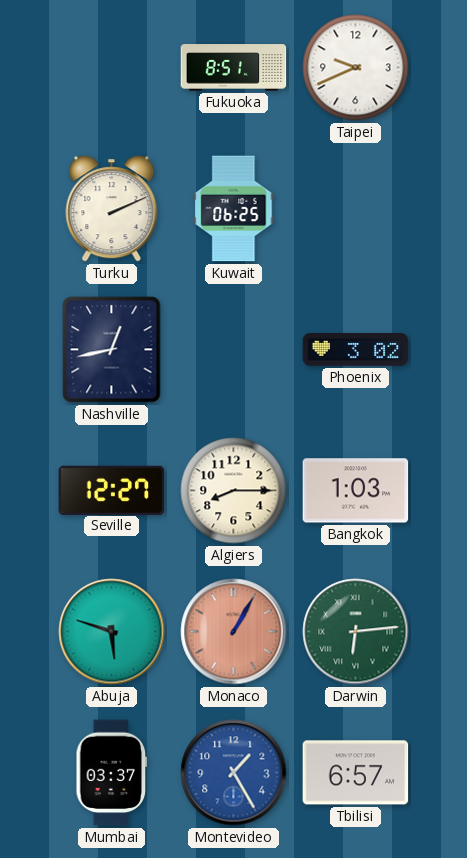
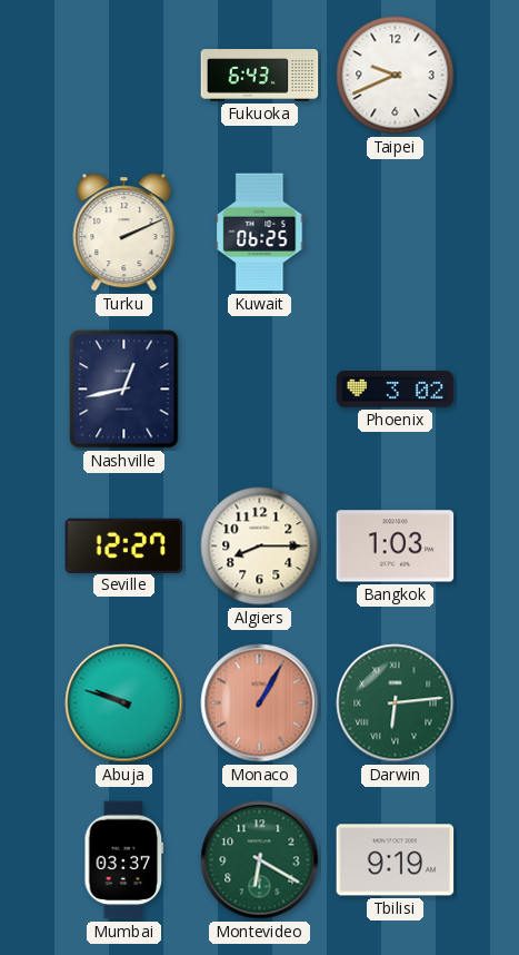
Fukuoka: 8:51 -> 6:43 (260, 76)
Abuja: 5:48 -> 9:48 (124, 703)
Montevideo: 1:25 -> 6:20 (260, 860)
Montevideo dial: blue -> green (260, 860)
Tbilisi: 6:57 -> 9:19 (396, 860)
